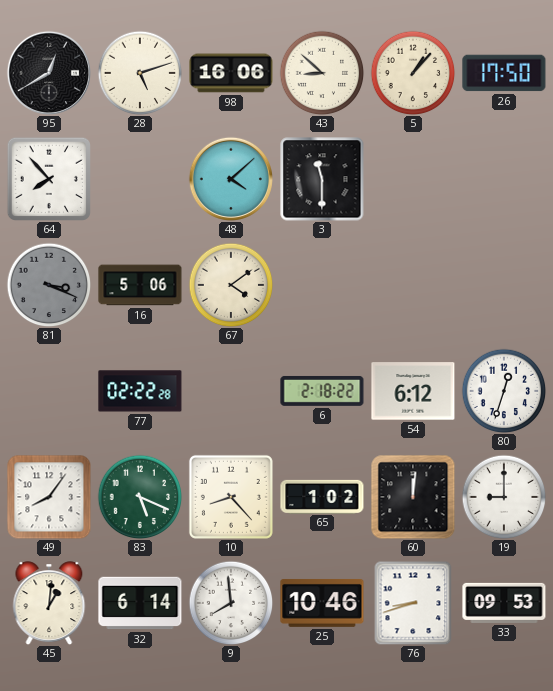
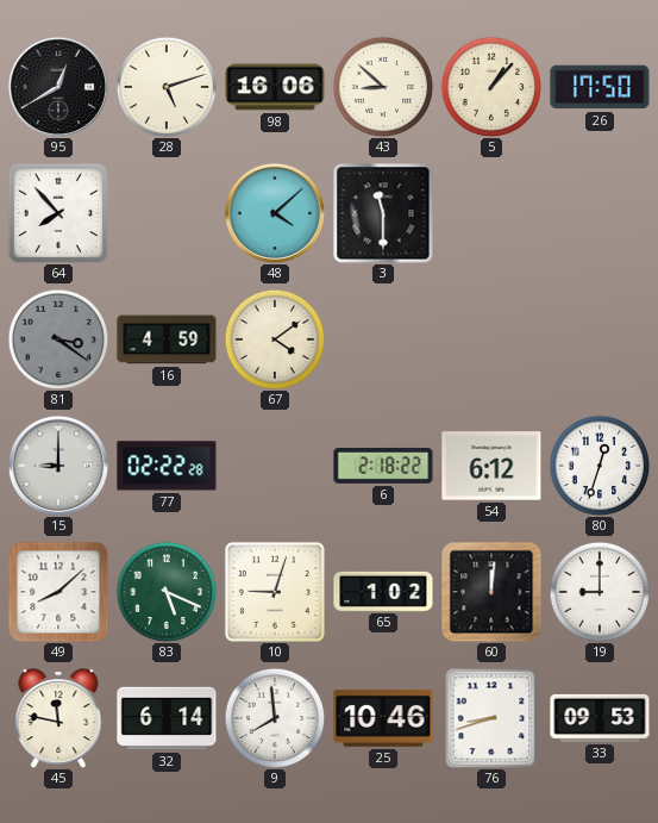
81: 3:19 -> 3:21 (58, 339)
16: 5:06 -> 4:59 (167, 339)
15: none -> 9:00 (58, 466)
49: 8:06 -> 8:08 (58, 592)
10: 8:23 -> 9:03 (275, 592)
45: 1:01 -> 11:47 (58, 718)
